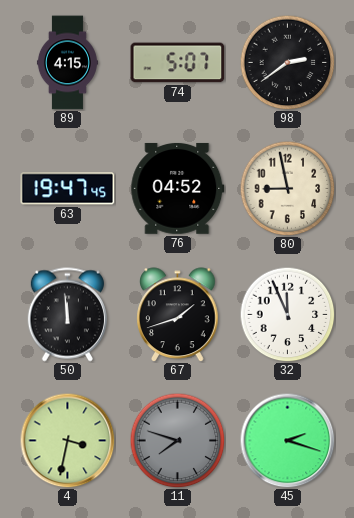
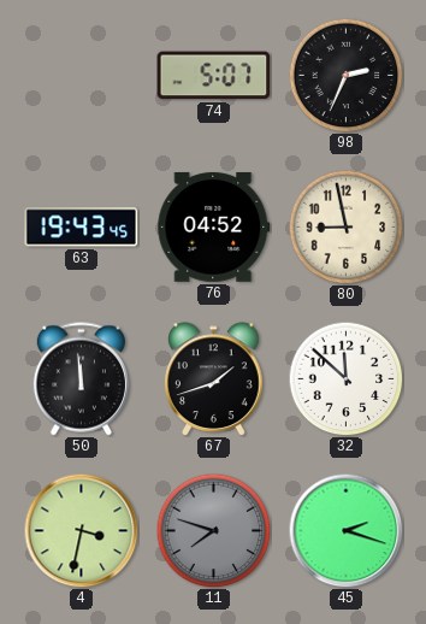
89: 4:15 -> none (67, 63)
98: 2:39 -> 2:34 (345, 75)
63: 19:47 -> 19:43 (82, 228)
32: 11:56 -> 11:52 (345, 378)
